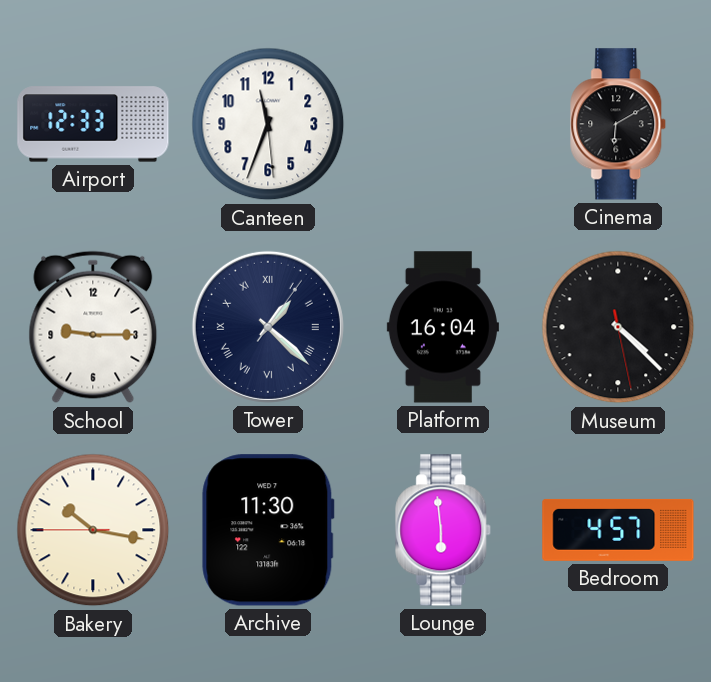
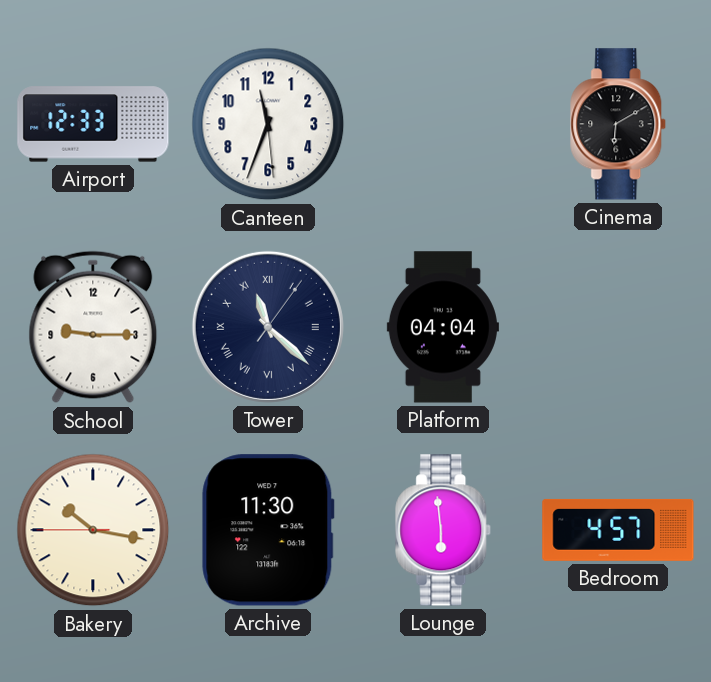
Tower: 1:22 -> 11:22 (268, 327)
Platform: 16:04 -> 04:04 (443, 327)
Museum: 4:22 -> none (618, 327)
